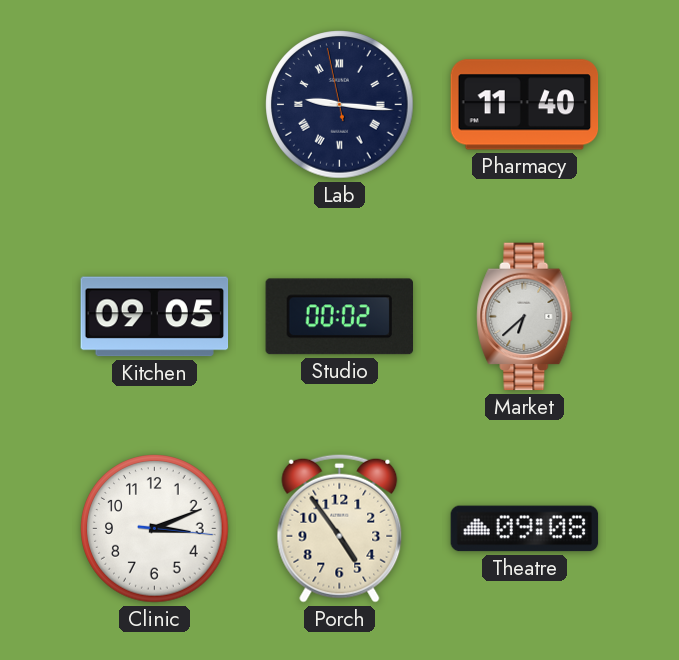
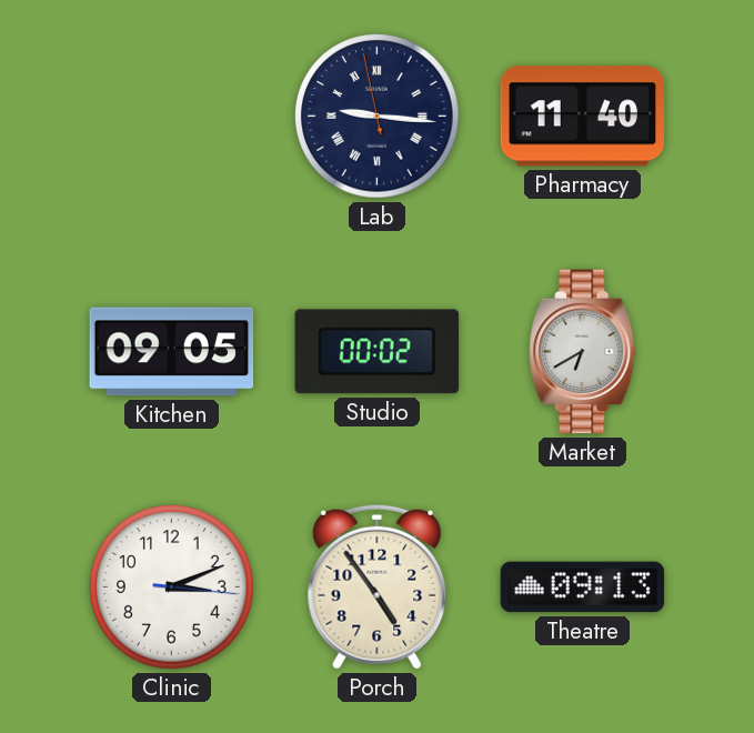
Market: 6:38 -> 6:40 (583, 352)
Theatre: 09:08 -> 09:13 (583, 588)
